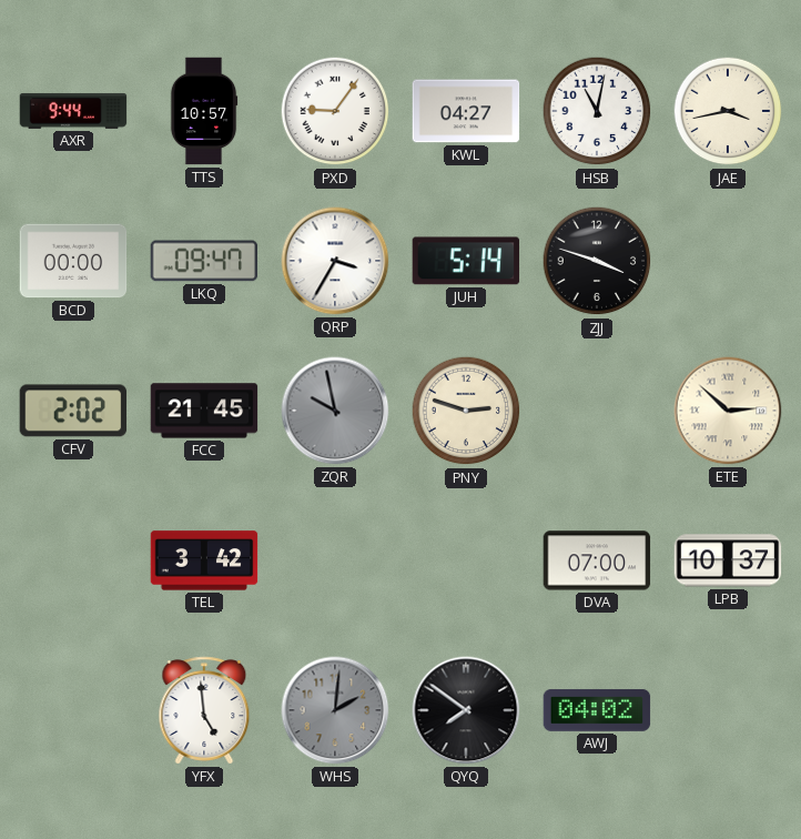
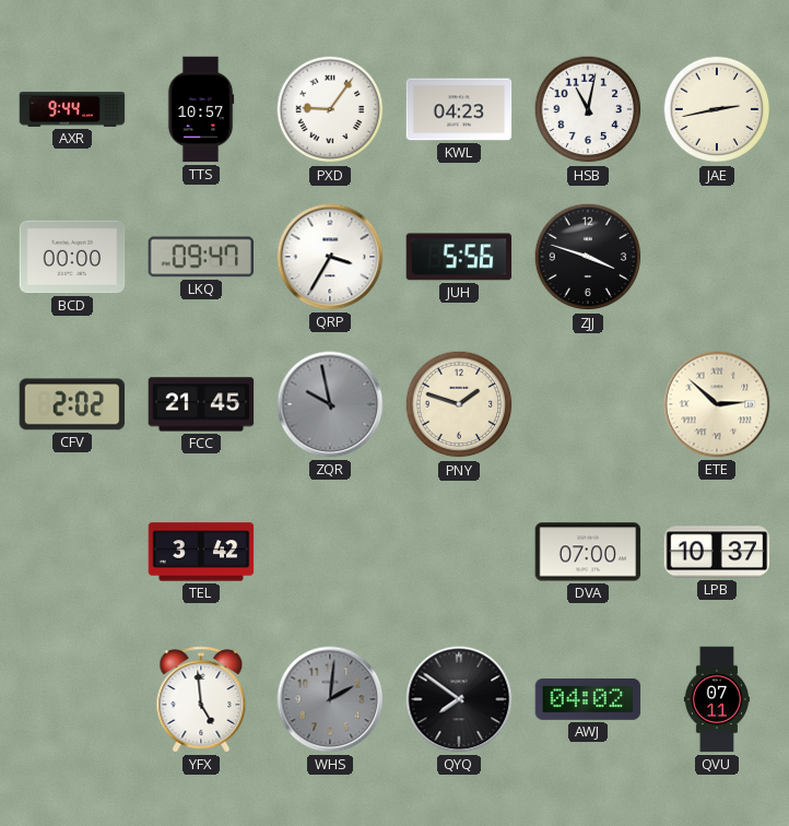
KWL: 04:27 -> 04:23 (459, 109)
JAE: 3:43 -> 2:43 (717, 109)
JUH: 5:14 -> 5:56 (459, 257)
PNY: 2:48 -> 1:48 (459, 404)
QVU: none -> 07:11 (717, 699)
